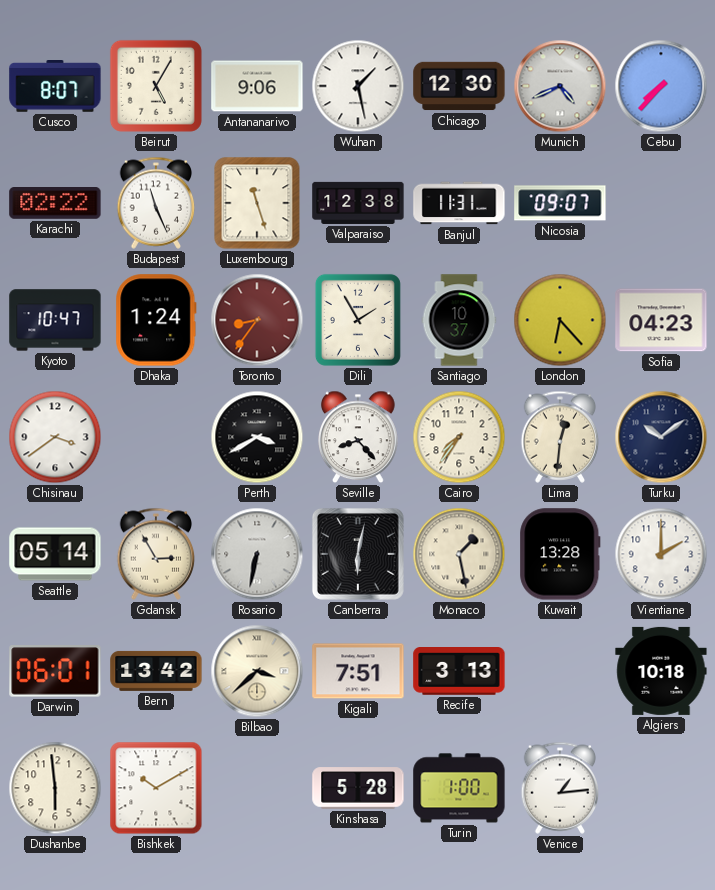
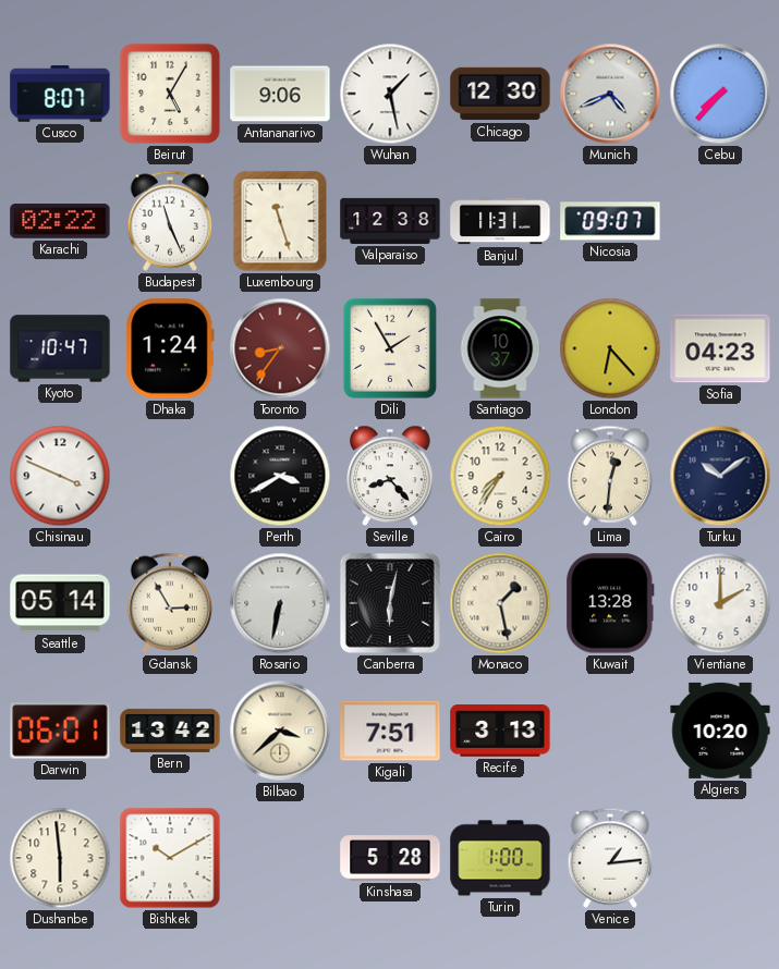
Chisinau: 3:39 -> 3:49 (60, 476)
Algiers: 10:18 -> 10:20 (720, 731)
